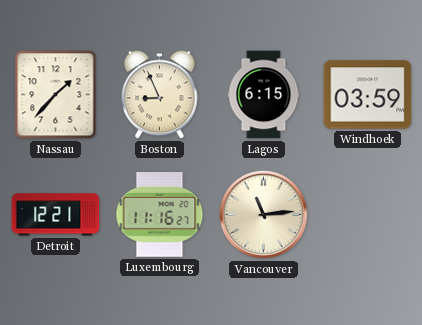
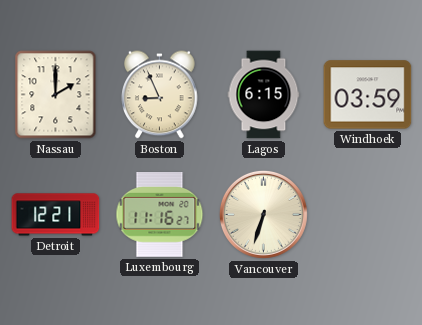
Nassau: 1:37 -> 2:00 (56, 95)
Vancouver: 11:14 -> 6:33 (263, 214)
